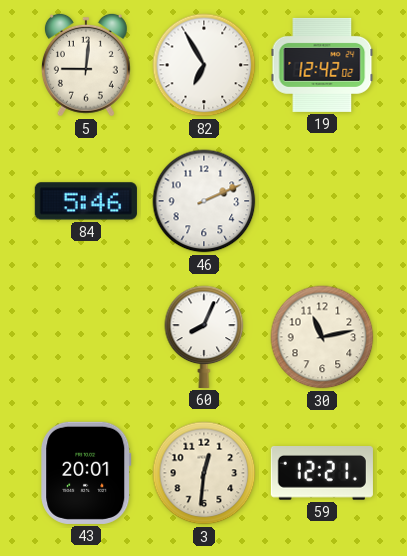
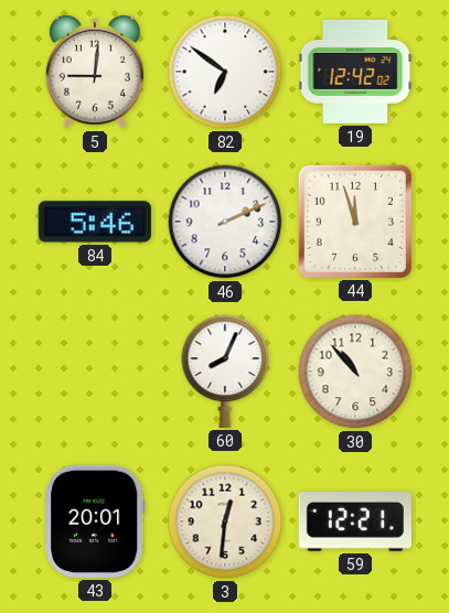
82: 6:55 -> 6:51 (225, 72)
44: none -> 11:57 (355, 222)
30: 11:13 -> 10:53 (355, 372)
